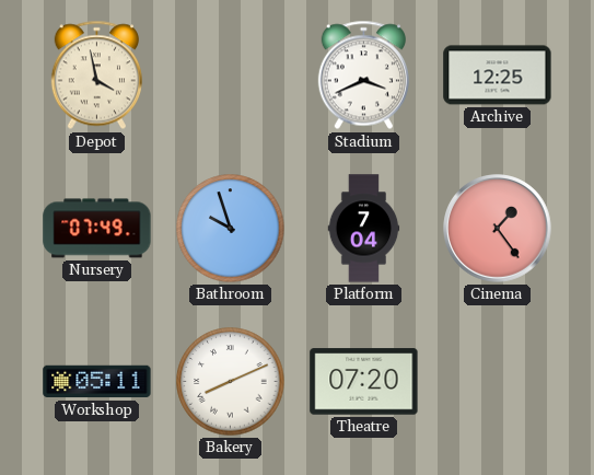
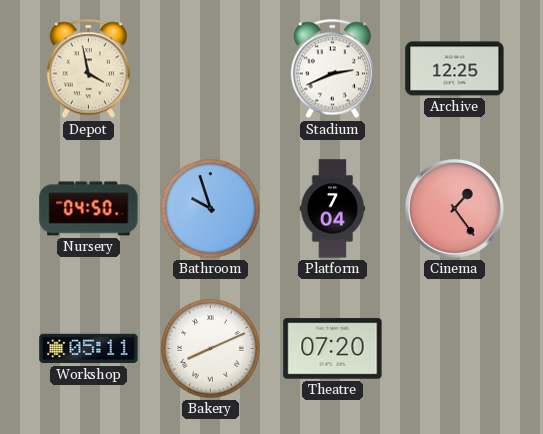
Stadium: 3:41 -> 2:41 (332, 69)
Nursery: 07:49 -> 04:50 (89, 209)
